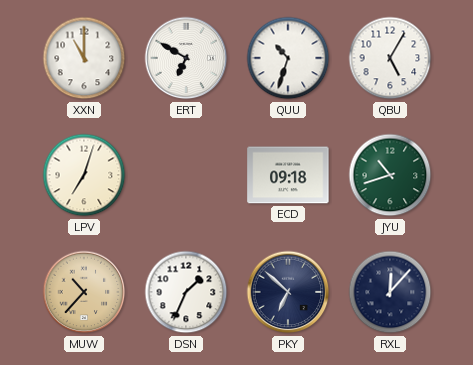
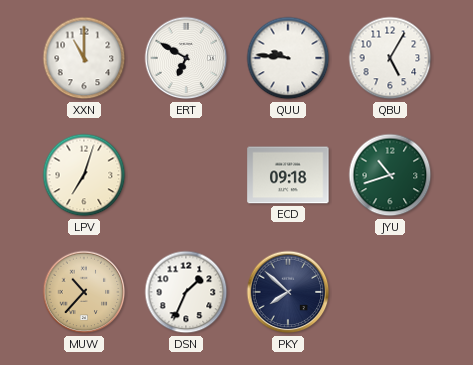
QUU: 10:33 -> 9:46 (288, 58)
PKY: 6:52 -> 7:52 (288, 292)
RXL: 12:07 -> none (390, 292)
